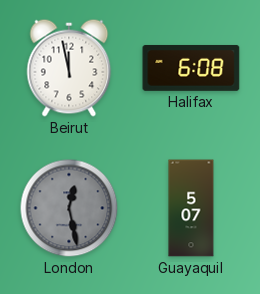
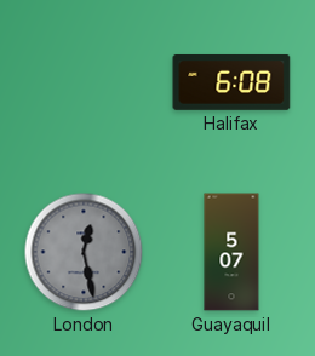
Beirut: 11:58 -> none (69, 68)
